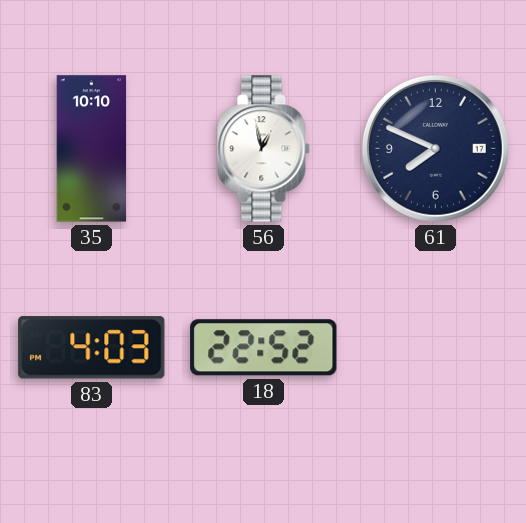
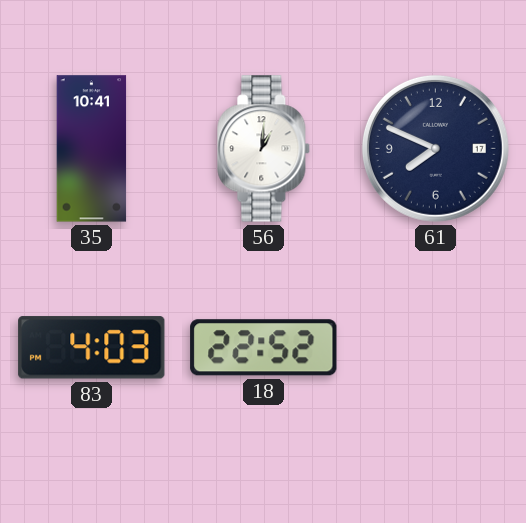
35: 10:10 -> 10:41 (92, 149)
56: 12:58 -> 1:01 (264, 149)
